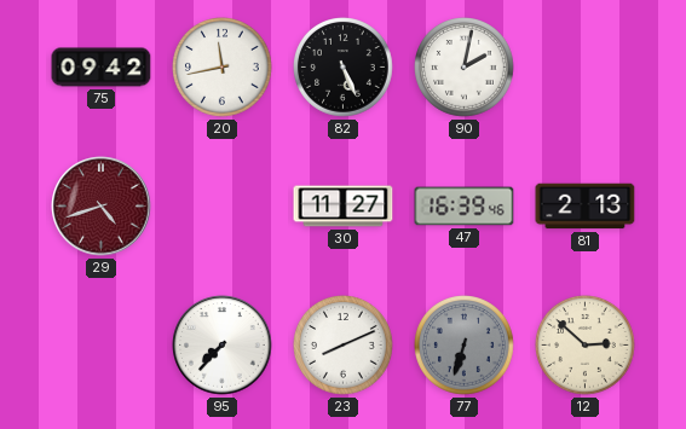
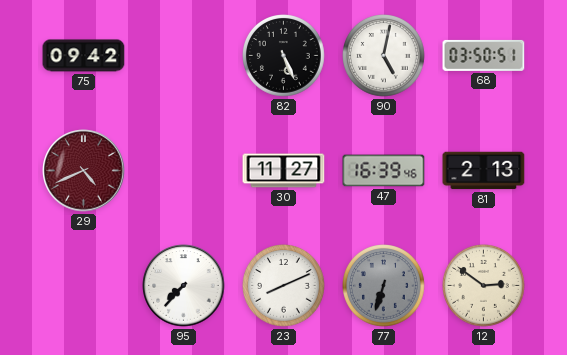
20: 11:43 -> none (223, 68)
90: 2:02 -> 5:02 (384, 56)
68: none -> 03:50 (484, 55)
29: 4:42 -> 4:41 (84, 171)
12: 2:52 -> 2:51 (484, 286)
